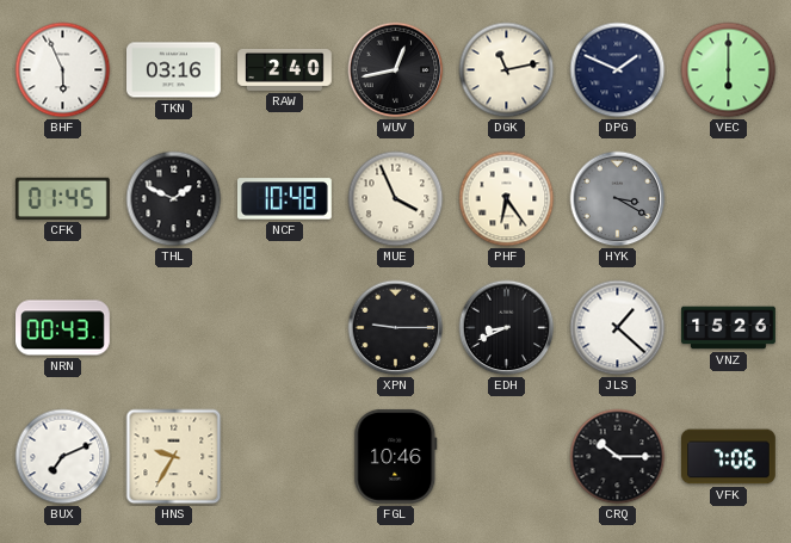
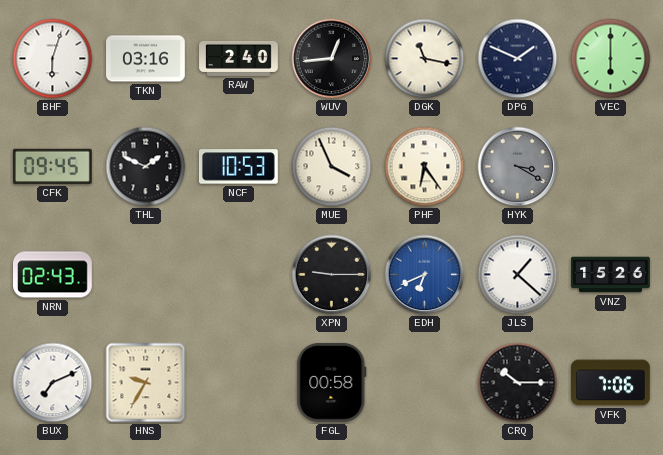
BHF: 5:56 -> 6:03 (53, 59)
WUV: 12:43 -> 12:44 (332, 59)
DGK: 11:13 -> 11:17 (425, 59)
CFK: 01:45 -> 09:45 (52, 166)
NCF: 10:48 -> 10:53 (239, 167)
NRN: 00:43 -> 02:43 (53, 275)
EDH: 8:41 -> 6:41 (425, 275)
EDH dial: black -> blue (425, 275)
FGL: 10:46 -> 00:58 (332, 382)
